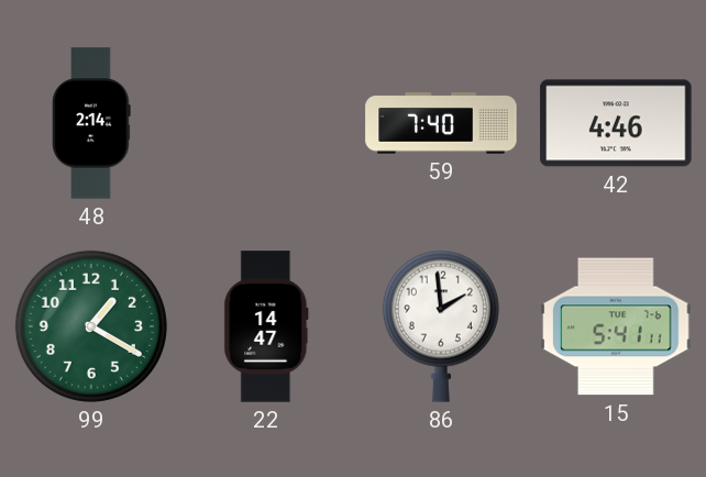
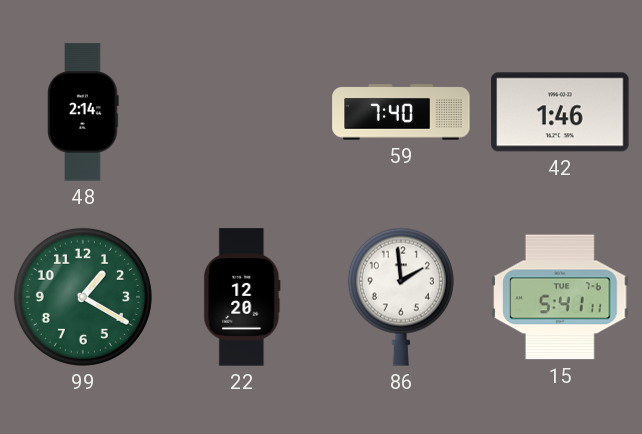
42: 4:46 -> 1:46 (560, 112)
22: 14:47 -> 12:20 (242, 297)
